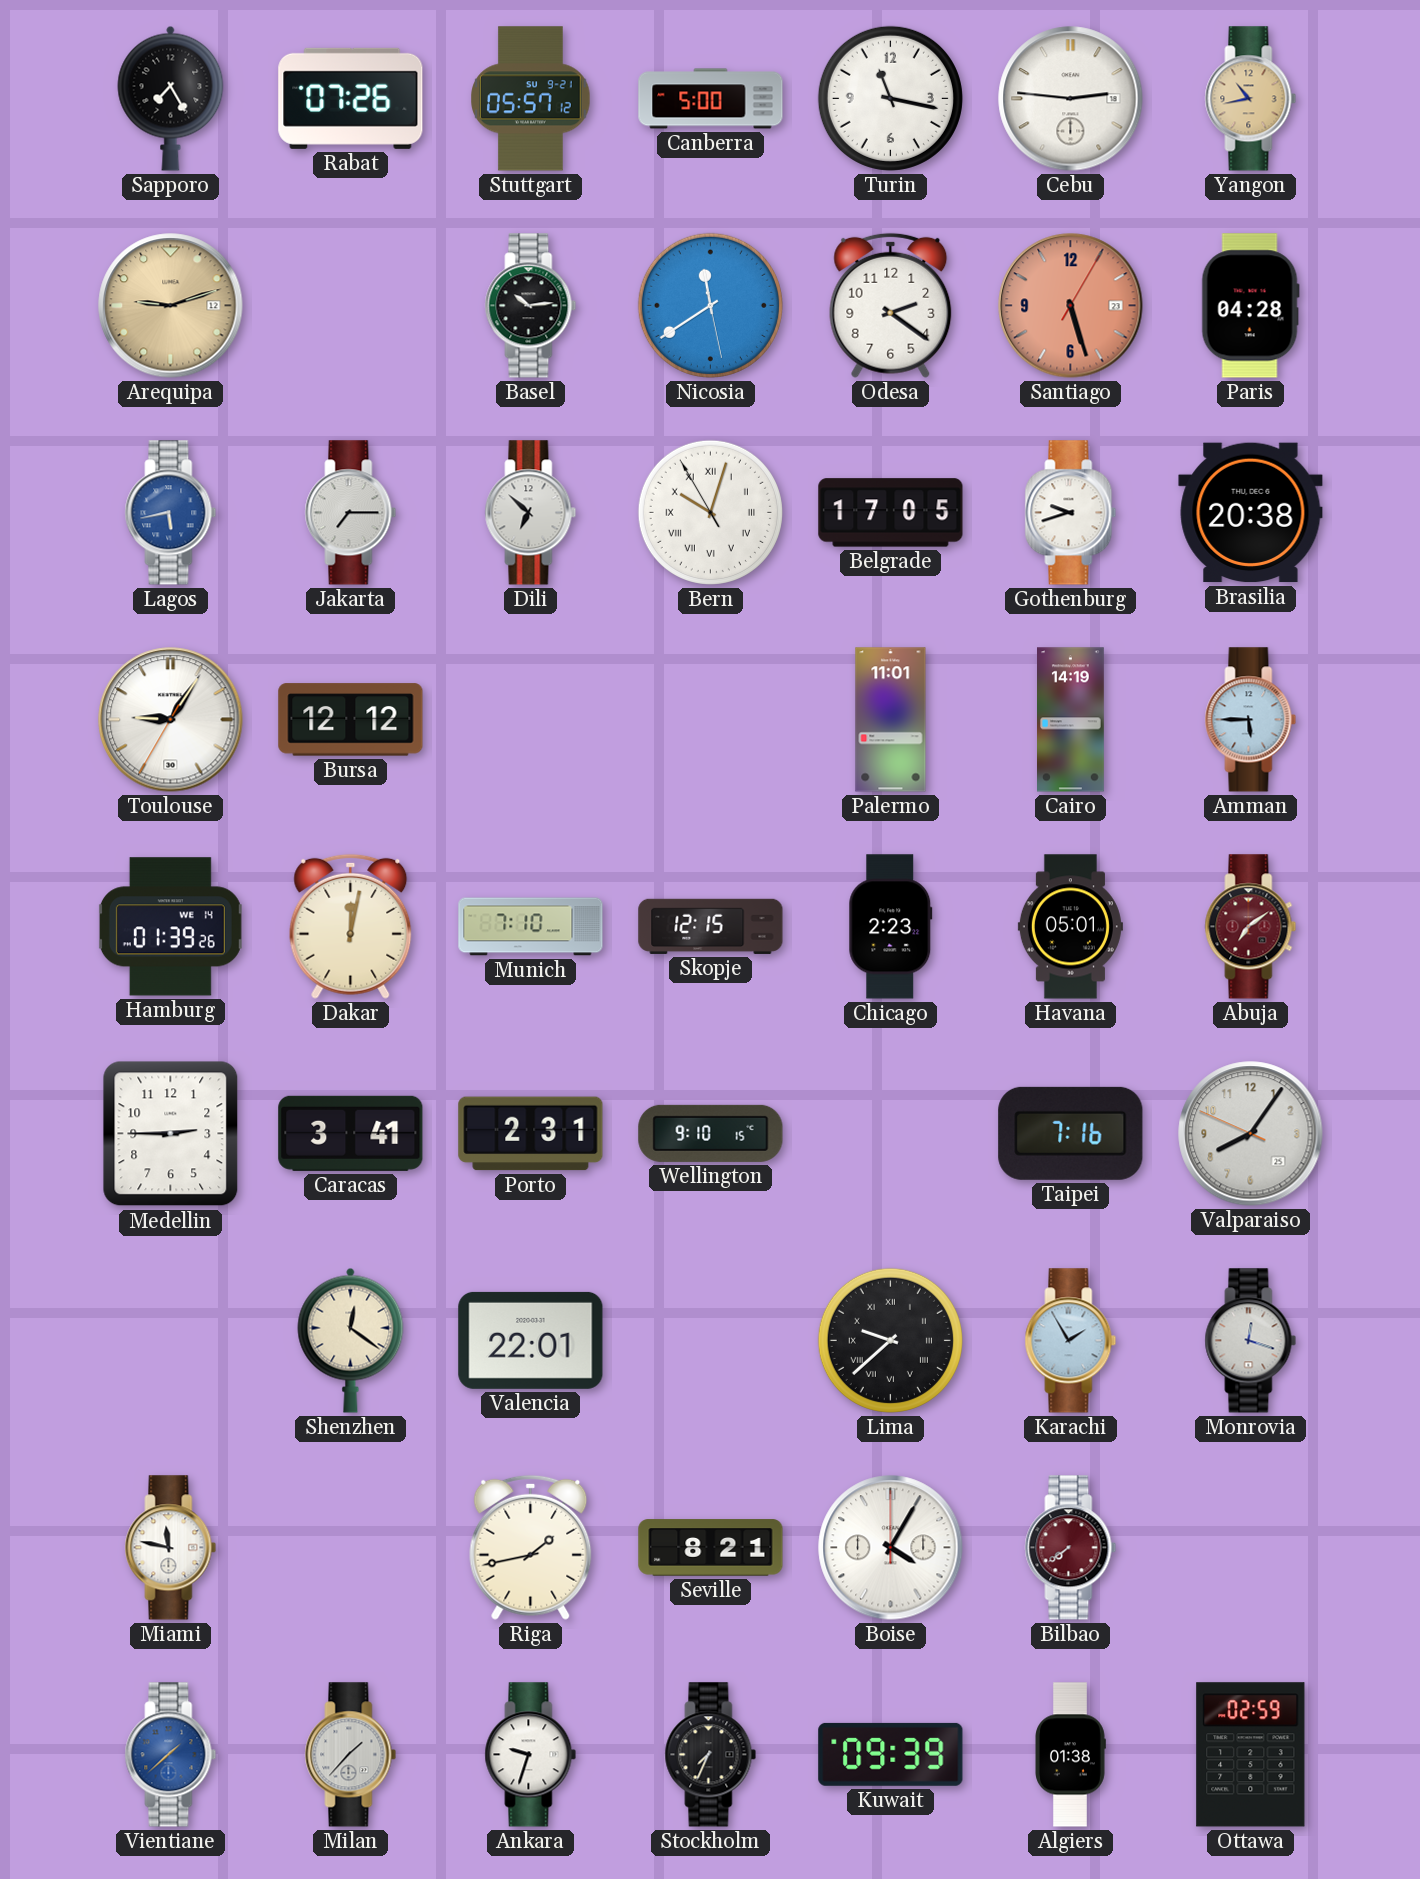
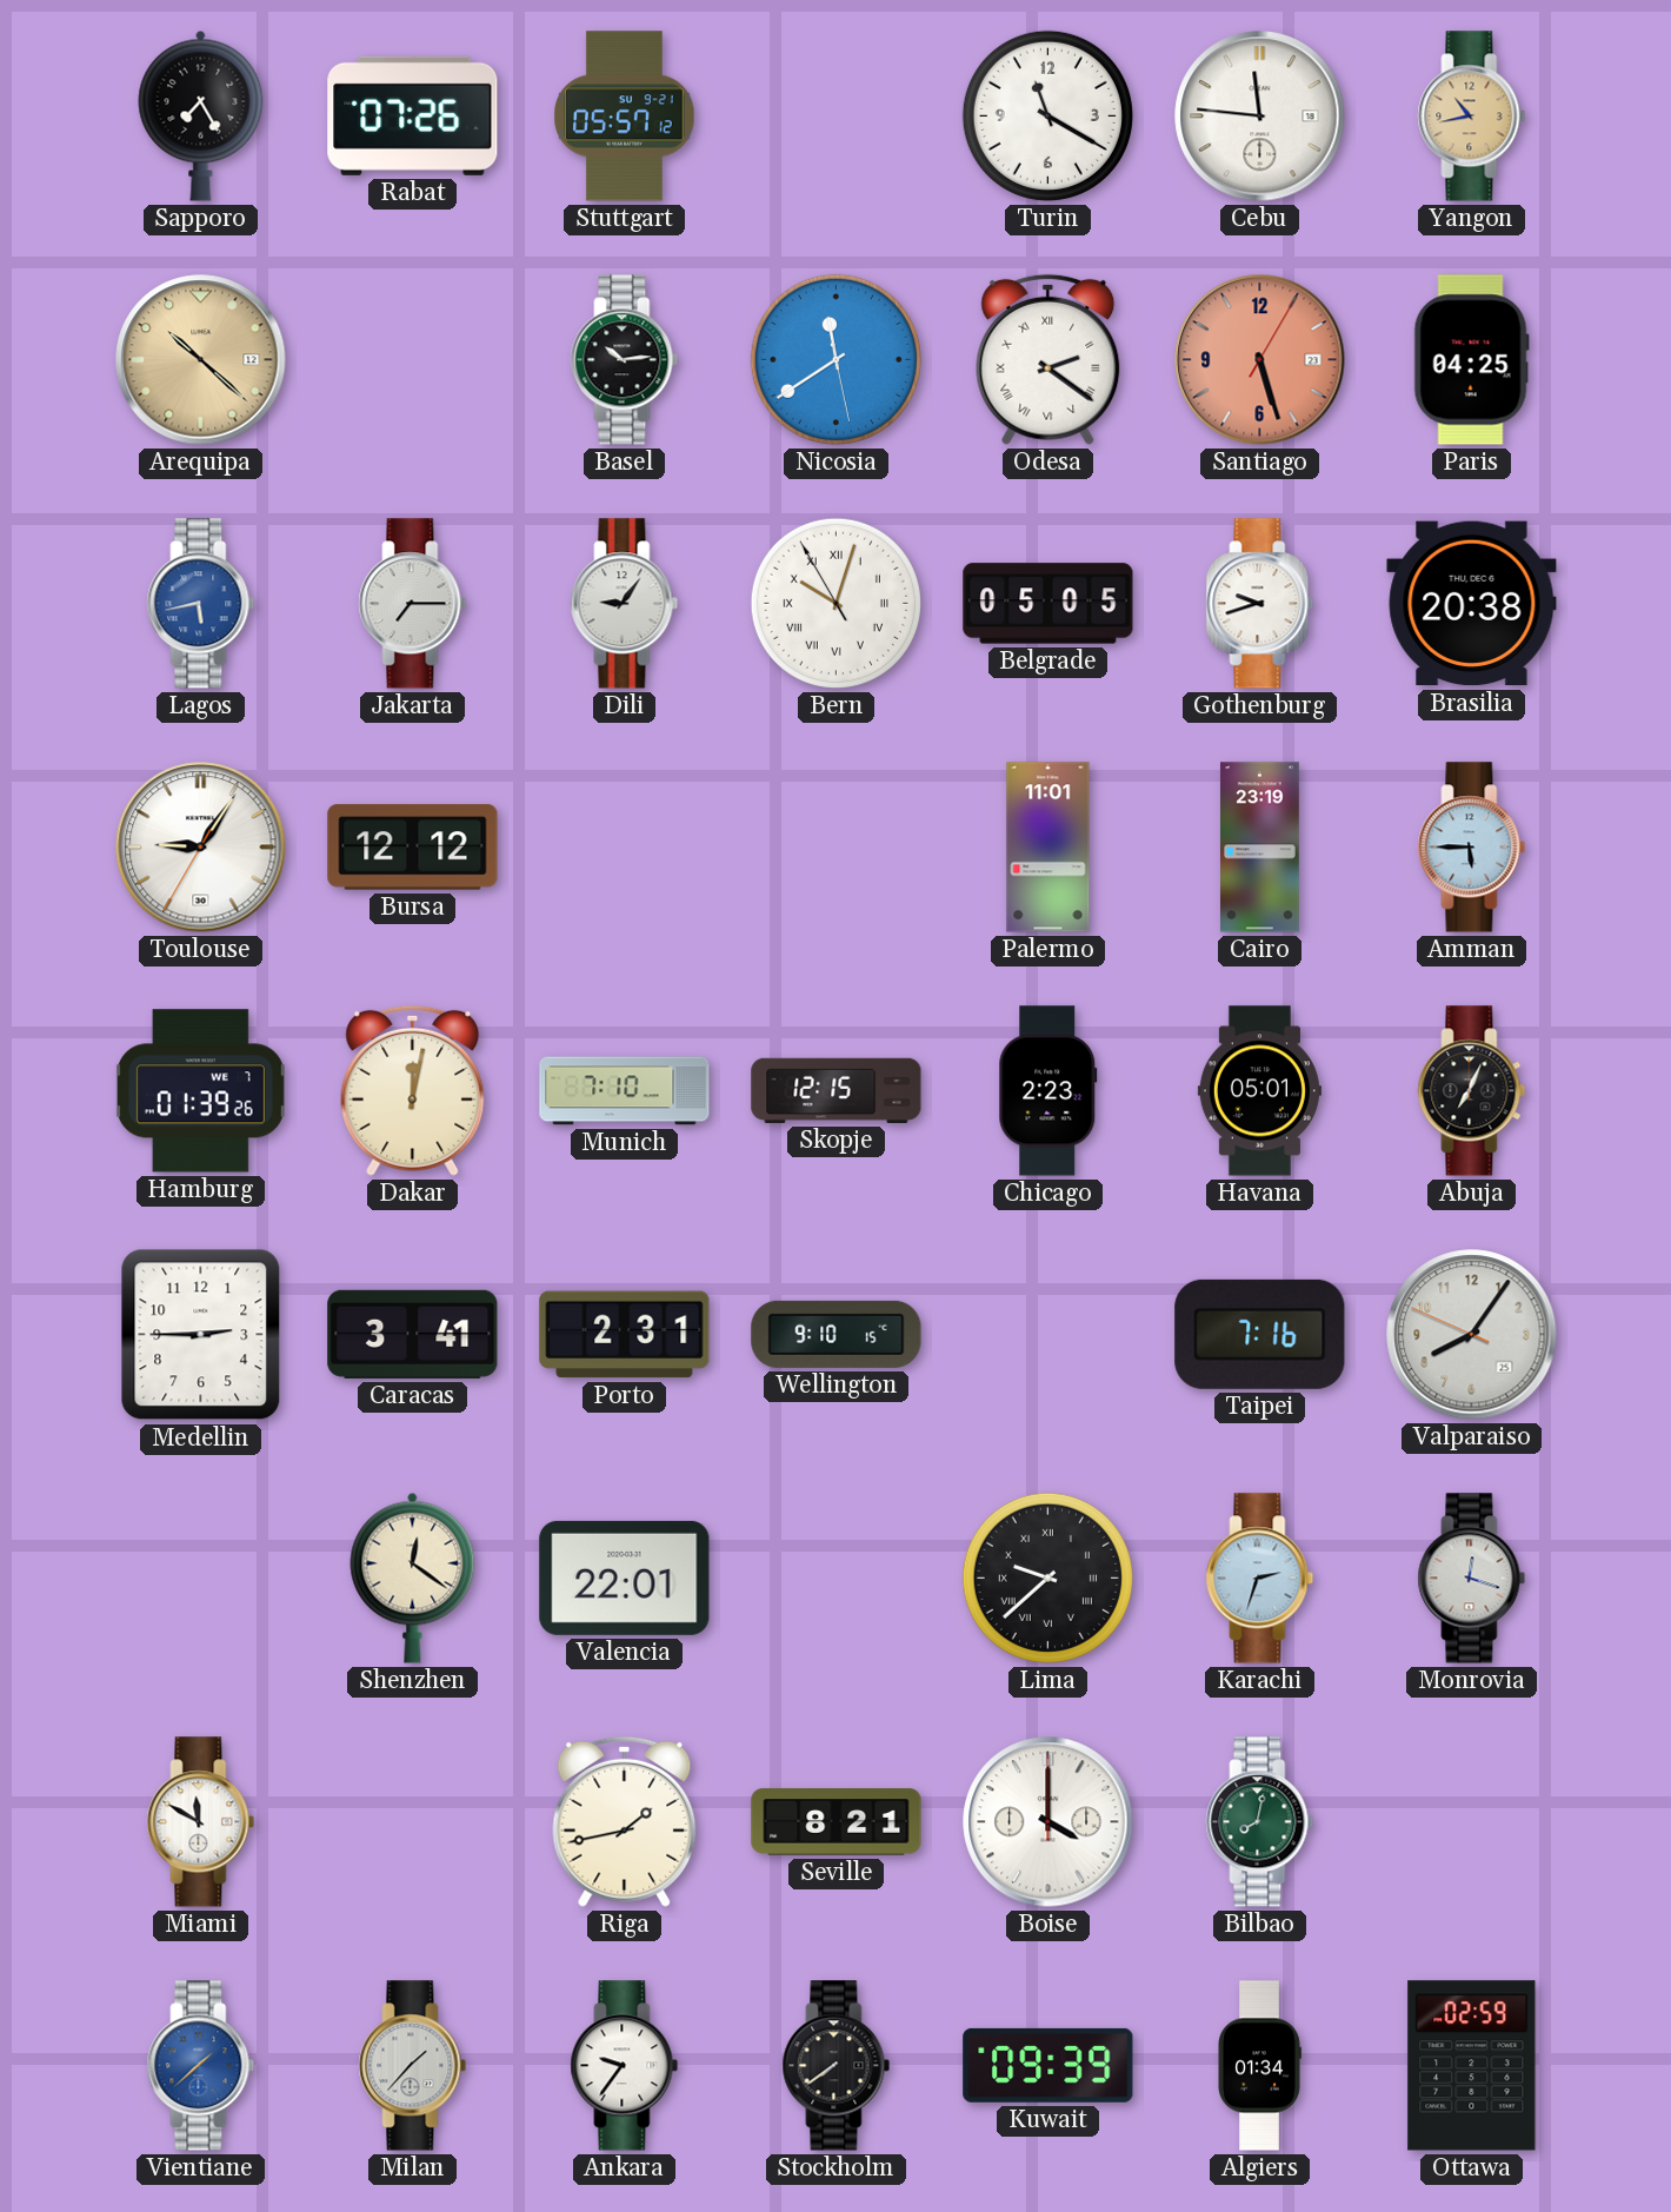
Canberra: 5:00 -> none (711, 99)
Turin: 11:17 -> 11:20 (1047, 115)
Cebu: 2:46 -> 11:46 (1260, 117)
Arequipa: 9:12 -> 10:22 (201, 360)
Odesa numerals: Arabic -> Roman (1048, 359)
Paris: 04:28 -> 04:25 (1471, 360)
Dili: 6:52 -> 9:06 (625, 604)
Belgrade: 17:05 -> 05:05 (1048, 604)
Cairo: 14:19 -> 23:19 (1260, 848)
Hamburg date: WE 14 -> WE 7 (200, 1091)
Abuja: 7:09 -> 7:04 (1472, 1091)
Abuja dial: burgundy -> black (1472, 1091)
Karachi: 1:55 -> 2:33 (1260, 1579)
Miami: 11:47 -> 11:50 (201, 1822)
Boise: 4:05 -> 4:00 (1048, 1822)
Bilbao: 7:39 -> 8:02 (1260, 1822)
Bilbao dial: burgundy -> green (1260, 1822)
Ankara: 9:33 -> 9:36 (625, 2066)
Stockholm: 7:34 -> 7:39 (837, 2066)
Algiers: 01:38 -> 01:34 (1259, 2066)
